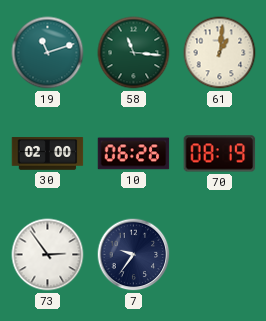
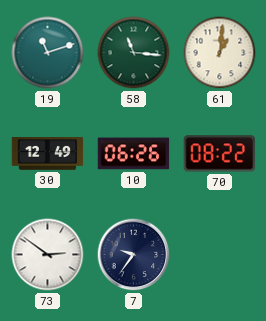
30: 02:00 -> 12:49 (48, 154)
70: 08:19 -> 08:22 (220, 154)
73: 2:54 -> 2:51 (48, 255)
